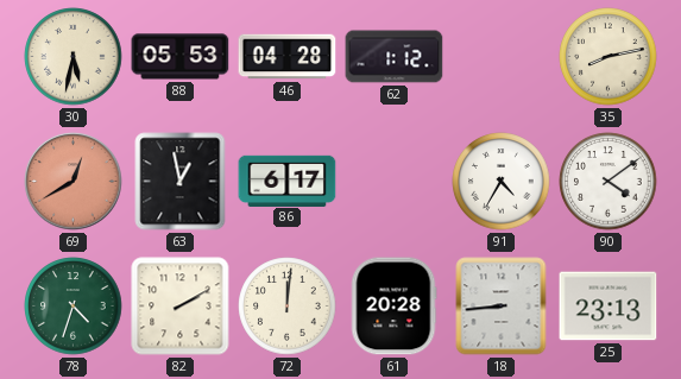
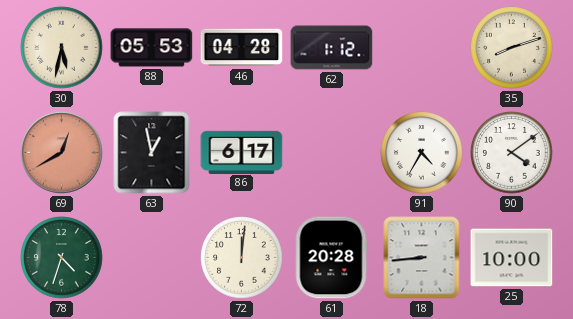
35: 8:13 -> 8:12 (512, 48)
82: 2:10 -> none (181, 307)
25: 23:13 -> 10:00 (512, 258)
